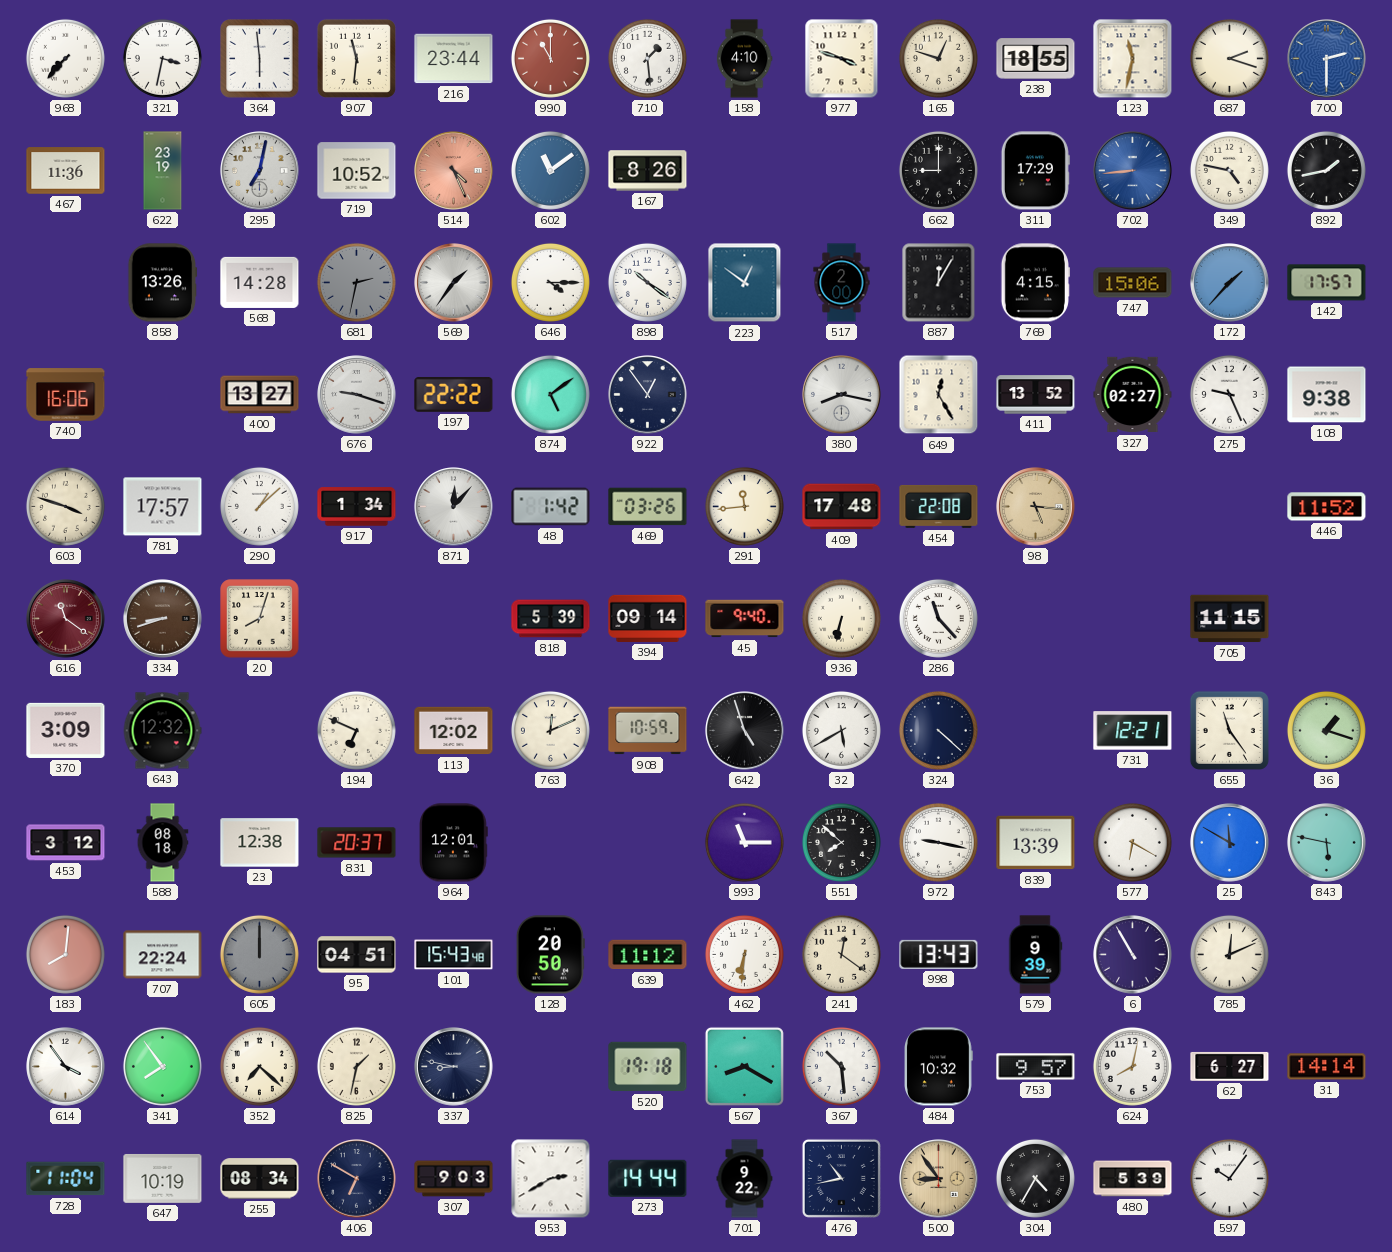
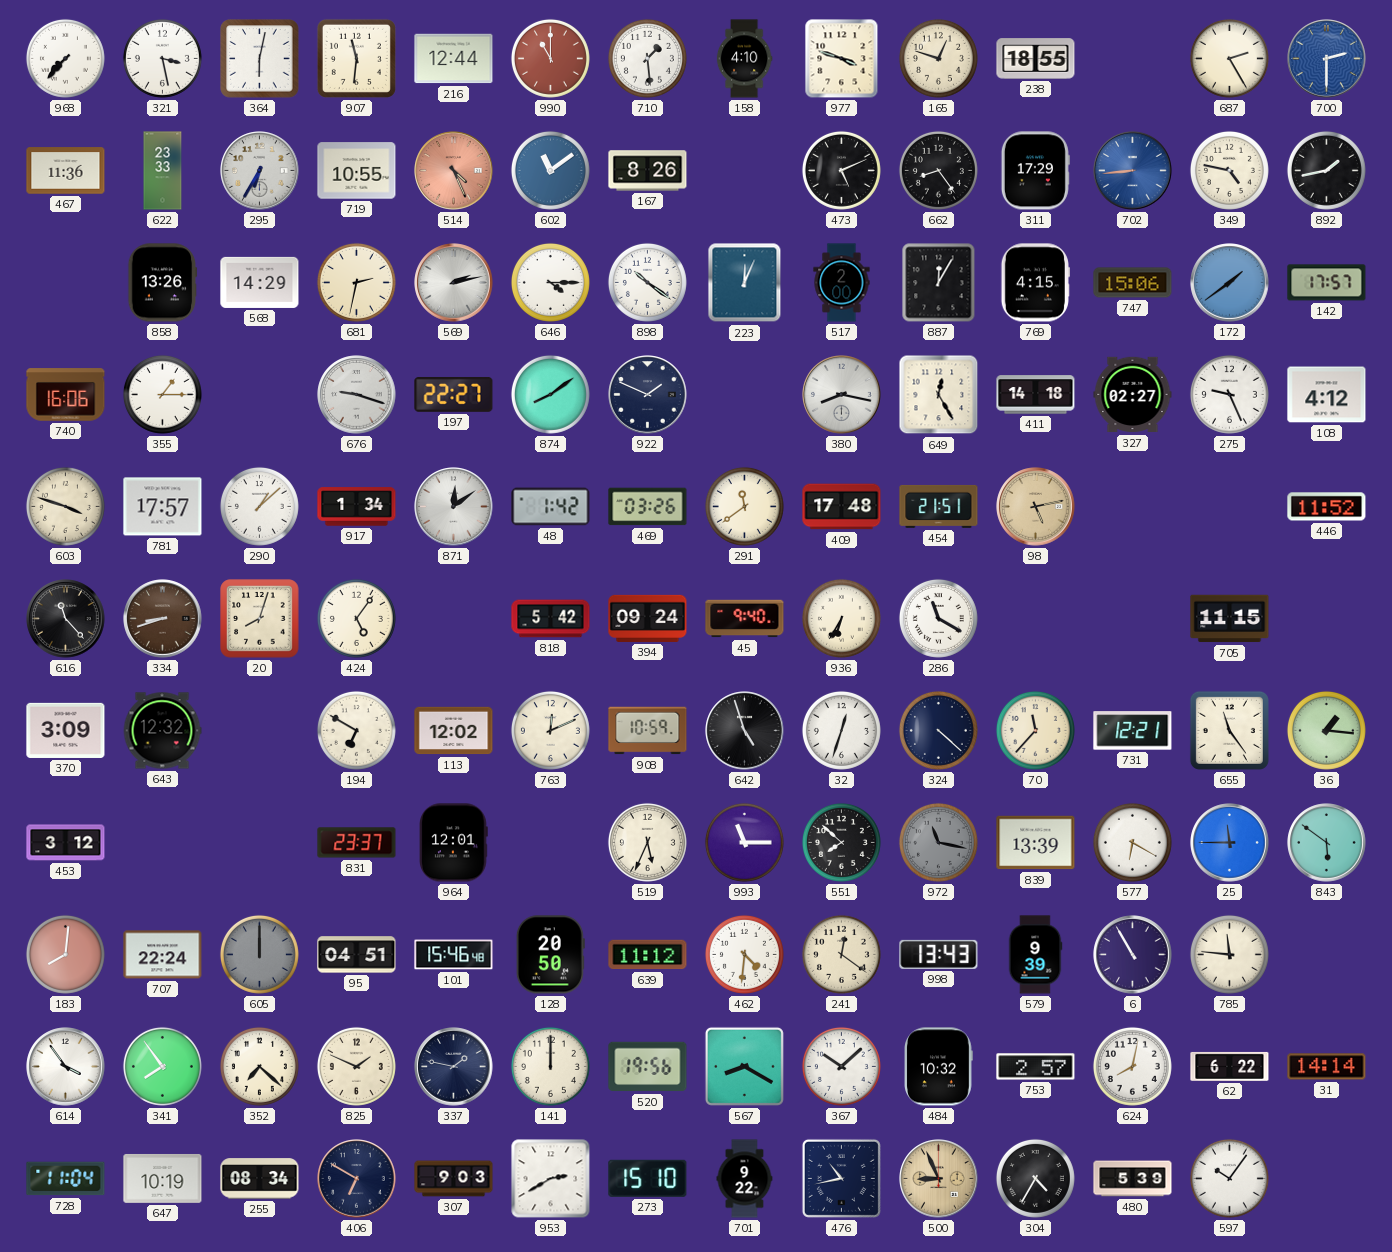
321: 3:32 -> 3:28 (162, 58)
364: 5:59 -> 6:02 (260, 59)
216: 23:44 -> 12:44 (454, 59)
123: 11:32 -> none (1133, 59)
687: 2:18 -> 2:25 (1229, 58)
622: 23:19 -> 23:33 (163, 171)
295: 7:02 -> 6:35 (260, 171)
719: 10:52 -> 10:55 (357, 171)
473: none -> 5:11 (841, 170)
662: 9:00 -> 8:24 (938, 170)
568: 14:28 -> 14:29 (260, 282)
681 dial: grey -> cream (356, 282)
569: 1:36 -> 2:13 (454, 283)
223: 12:51 -> 12:04 (745, 283)
172: 1:37 -> 1:39 (1230, 283)
355: none -> 1:15 (162, 394)
400: 13:27 -> none (260, 395)
197: 22:22 -> 22:27 (454, 394)
874: 5:09 -> 8:09 (550, 394)
922: 12:54 -> 1:49 (648, 395)
411: 13:52 -> 14:18 (1036, 395)
108: 9:38 -> 4:12 (1327, 395)
871: 12:07 -> 12:09 (454, 507)
291: 11:44 -> 11:39 (744, 506)
454: 22:08 -> 21:51 (939, 506)
98: 5:16 -> 5:13 (1036, 507)
616: 11:21 -> 11:23 (66, 619)
616 dial: burgundy -> black (66, 619)
424: none -> 5:06 (356, 618)
818: 5:39 -> 5:42 (551, 619)
394: 09:14 -> 09:24 (648, 618)
936: 6:32 -> 6:35 (841, 618)
286: 11:23 -> 11:20 (938, 618)
194: 6:49 -> 6:50 (356, 730)
32: 5:40 -> 12:33 (841, 730)
70: none -> 11:37 (1035, 730)
36: 1:18 -> 1:16 (1326, 730)
588: 08:18 -> none (163, 843)
23: 12:38 -> none (260, 843)
831: 20:37 -> 23:37 (357, 843)
519: none -> 5:34 (647, 842)
972: 9:17 -> 11:17 (938, 842)
972 dial: white -> grey (938, 842)
25: 11:50 -> 11:45 (1230, 843)
843: 5:47 -> 5:51 (1327, 843)
101: 15:43 -> 15:46 (454, 955)
462: 6:31 -> 4:31 (744, 954)
785: 12:11 -> 11:46 (1229, 954)
825: 1:32 -> 1:49 (356, 1066)
337: 8:47 -> 1:47 (454, 1067)
141: none -> 12:00 (550, 1066)
520: 19:18 -> 19:56 (648, 1067)
367: 10:29 -> 10:08 (841, 1066)
753: 9:57 -> 2:57 (1036, 1067)
62: 6:27 -> 6:22 (1230, 1066)
273: 14:44 -> 15:10 (648, 1178)
500: 8:54 -> 8:56 (939, 1179)
